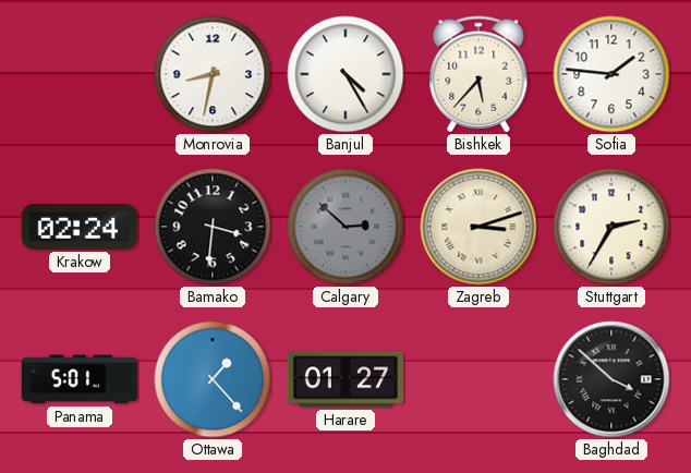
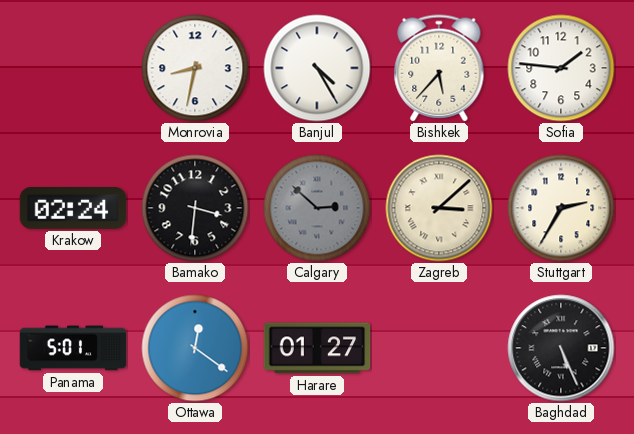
Zagreb: 3:12 -> 3:08 (439, 208)
Ottawa: 1:23 -> 12:21 (195, 348)
Baghdad: 3:52 -> 5:26 (561, 348)
